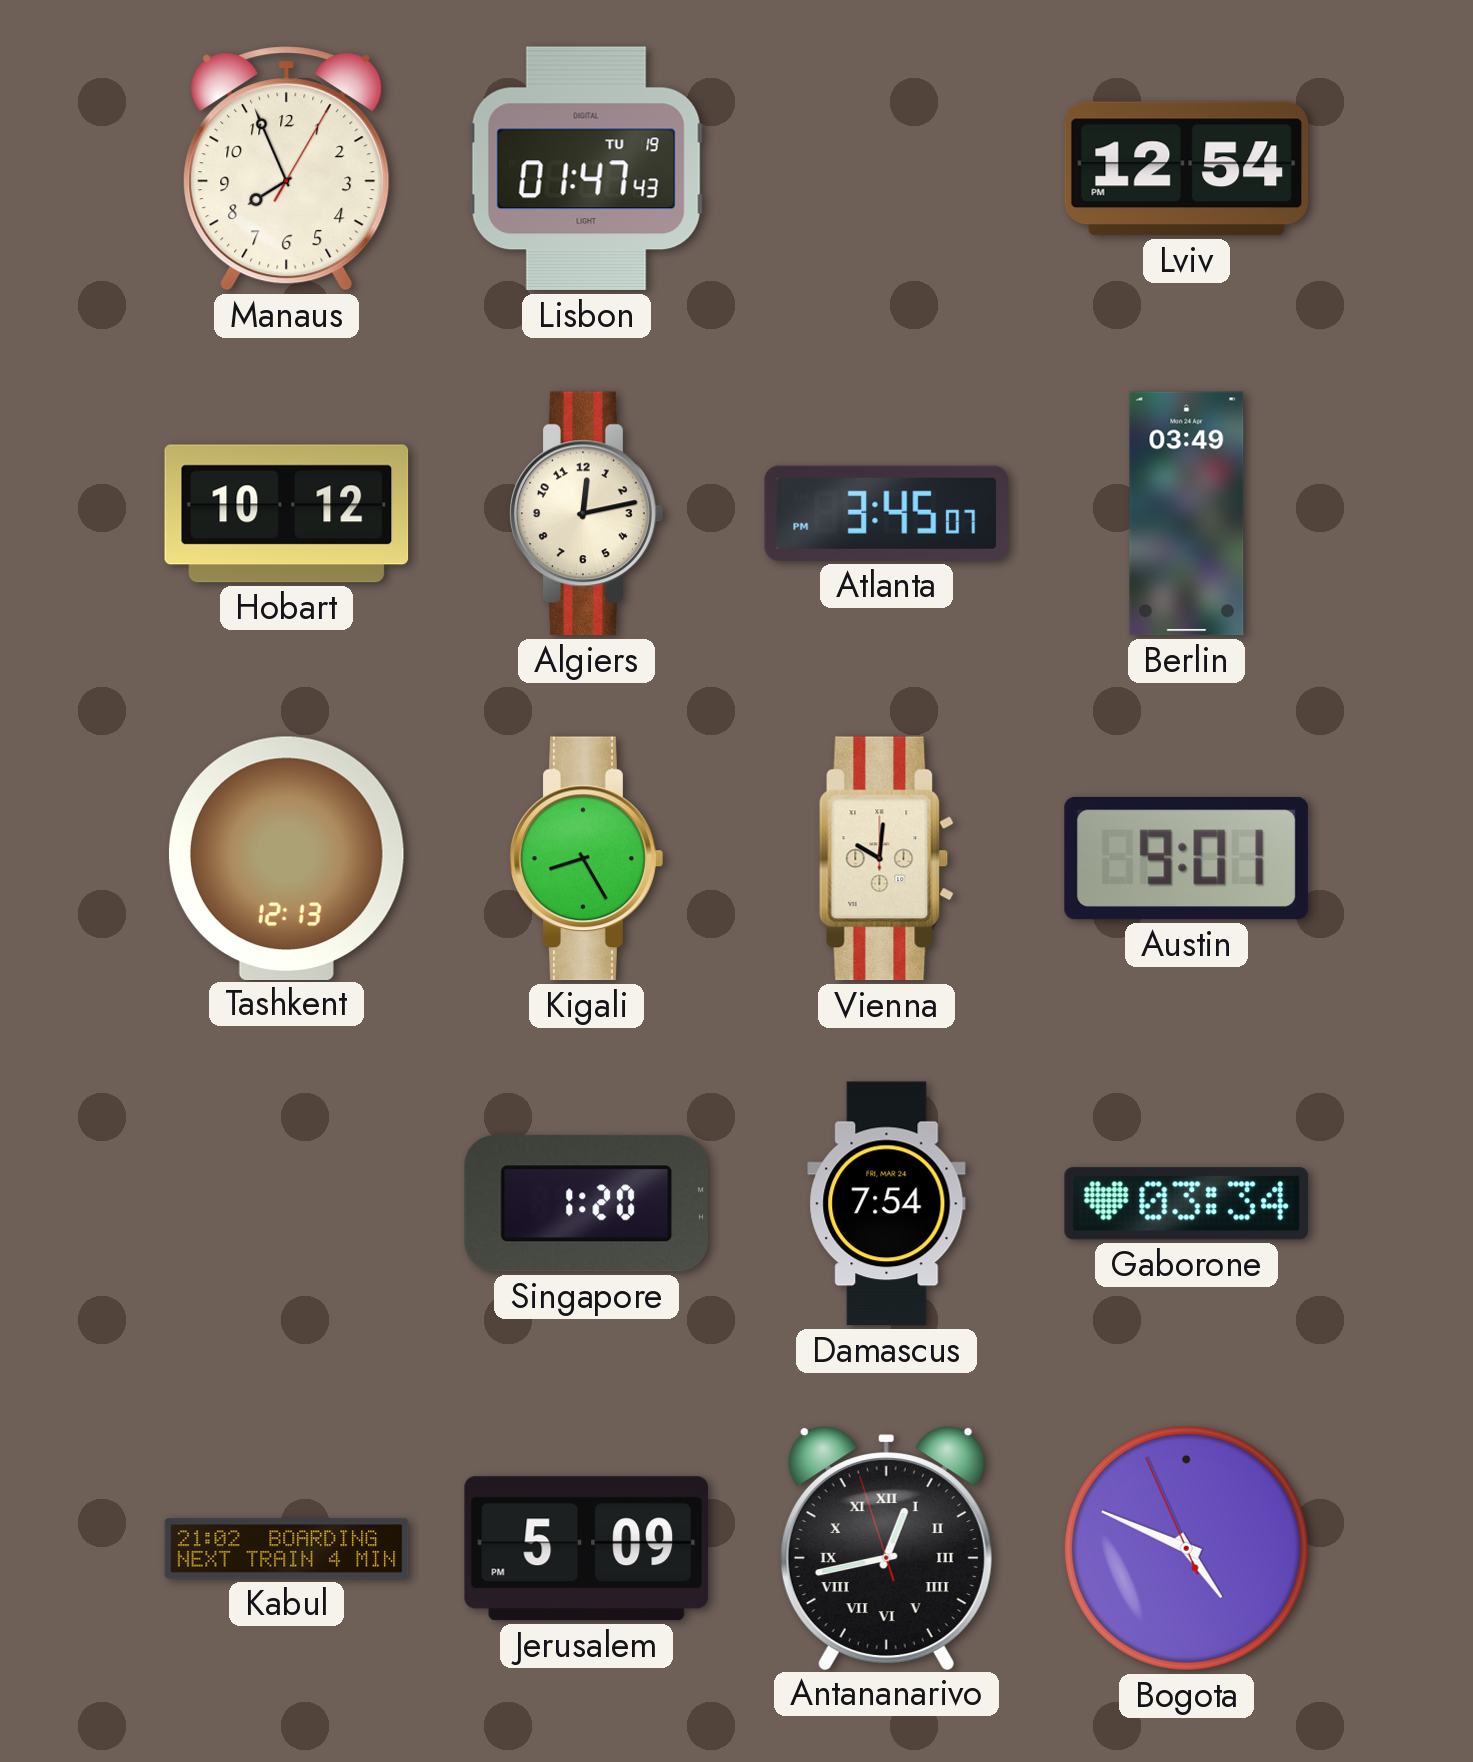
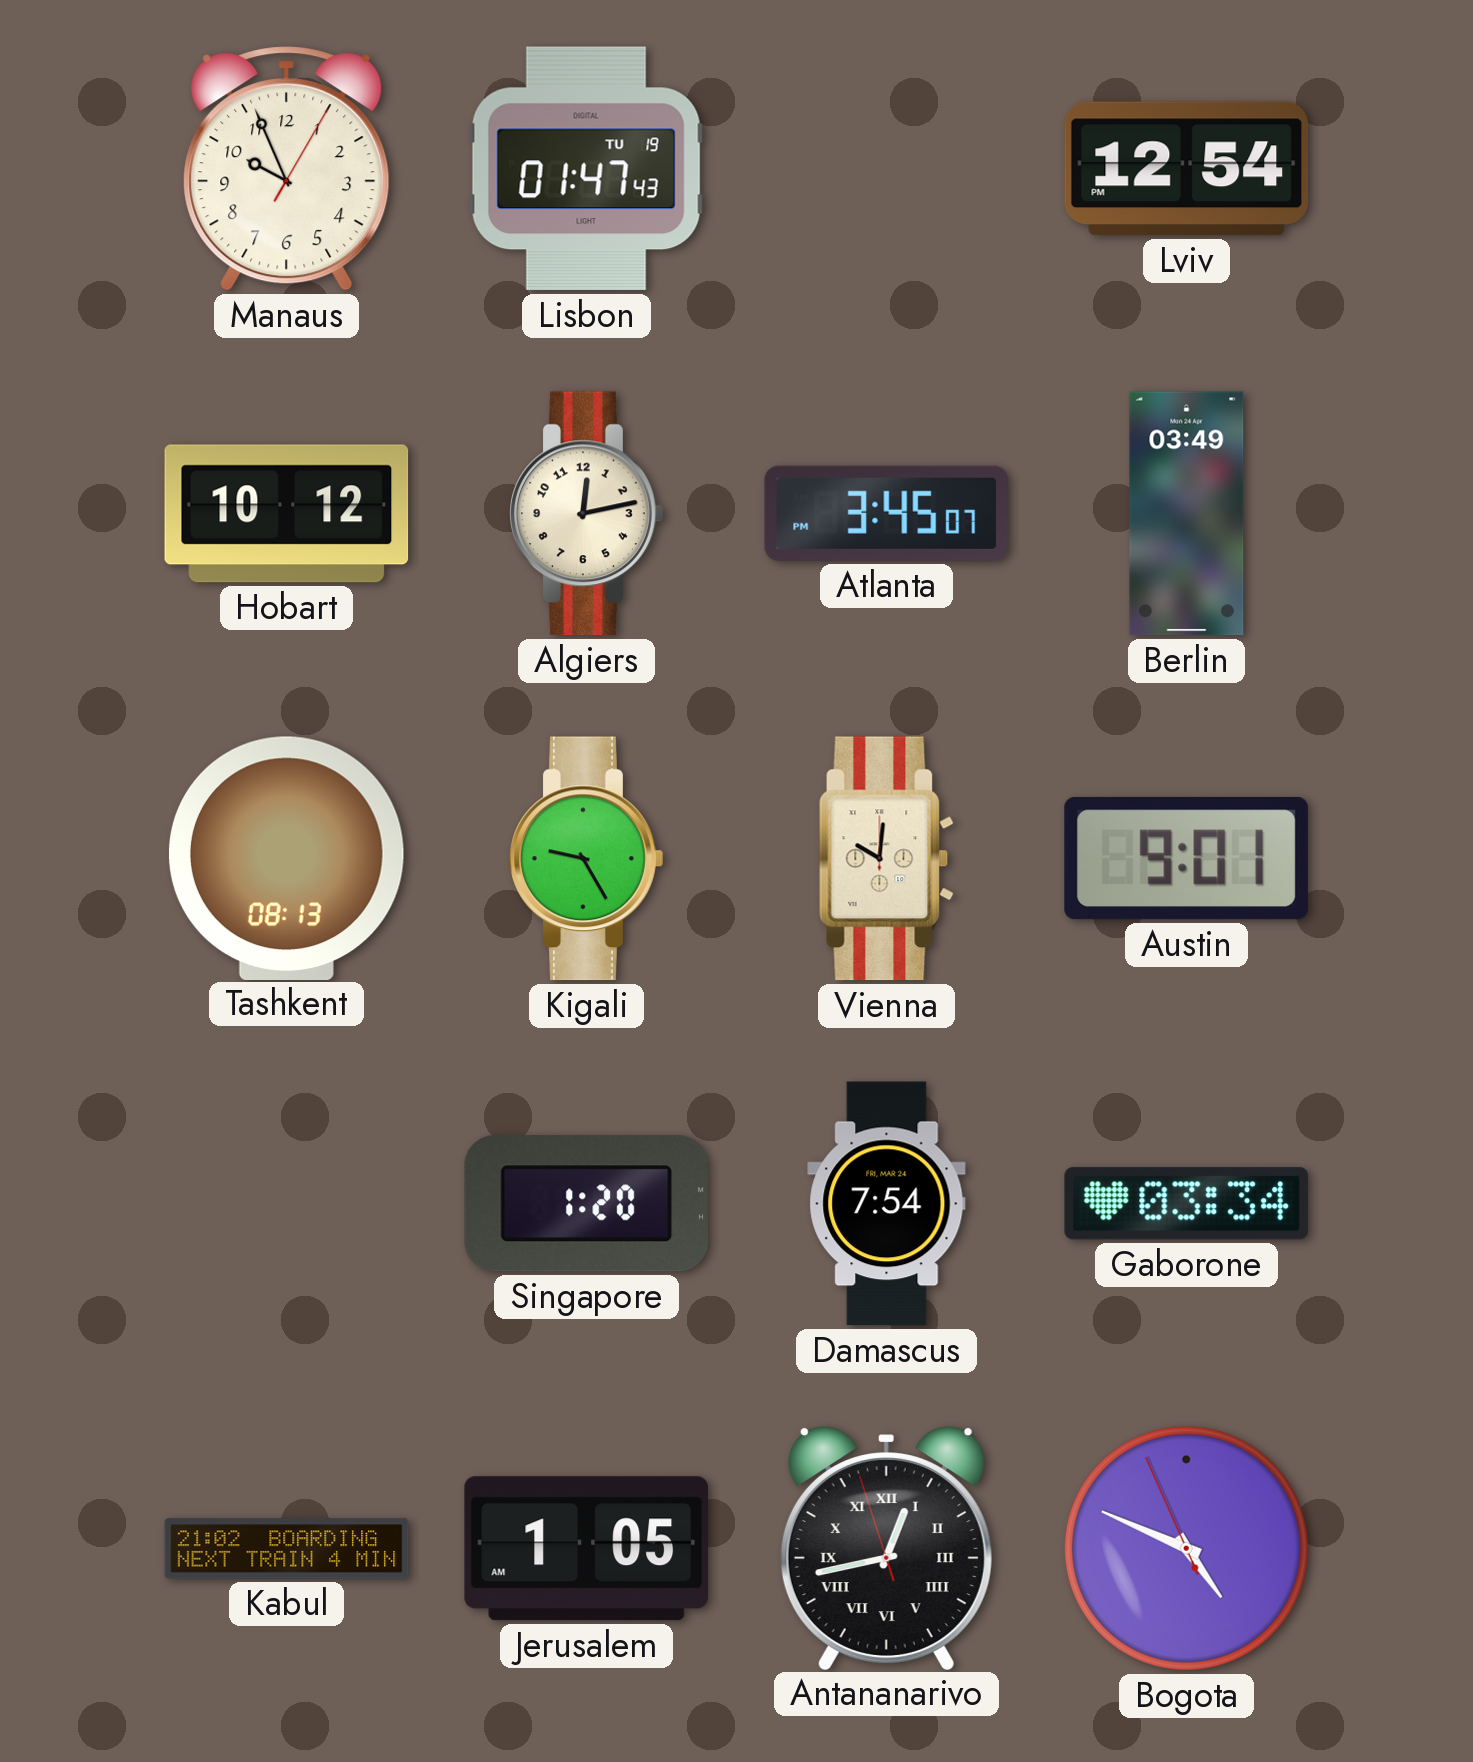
Manaus: 7:56 -> 9:56 (287, 169)
Tashkent: 12:13 -> 08:13 (286, 858)
Kigali: 8:25 -> 9:25 (587, 859)
Jerusalem: 5:09 -> 1:05 (586, 1549)
